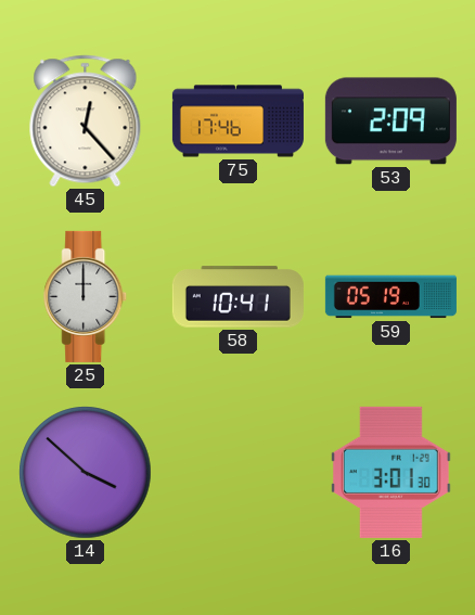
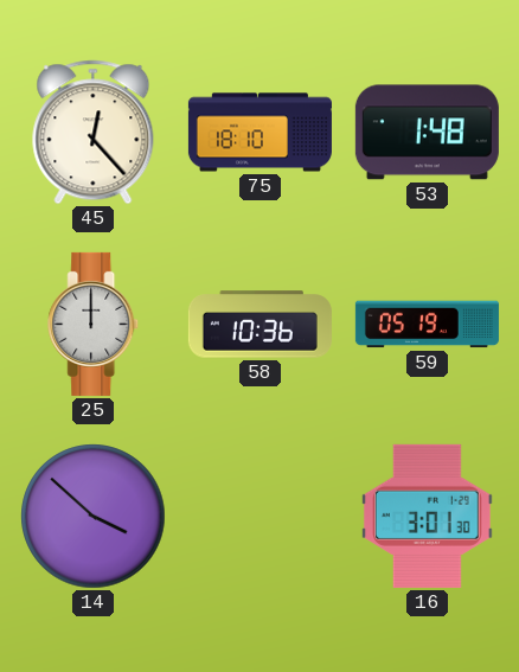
75: 17:46 -> 18:10 (259, 133)
53: 2:09 -> 1:48 (427, 133)
58: 10:41 -> 10:36 (259, 325)
